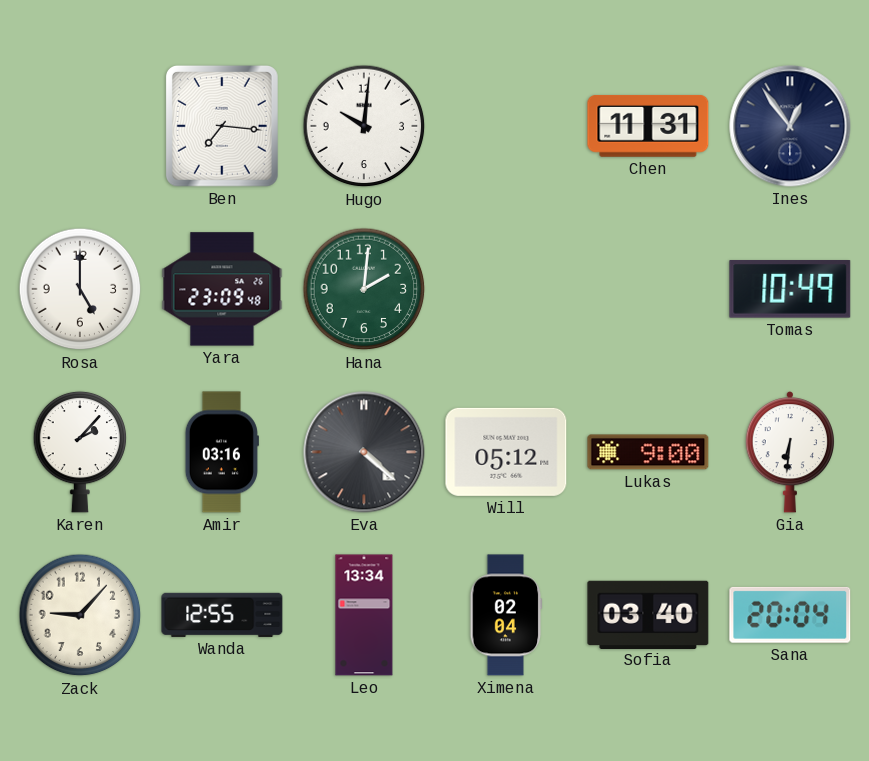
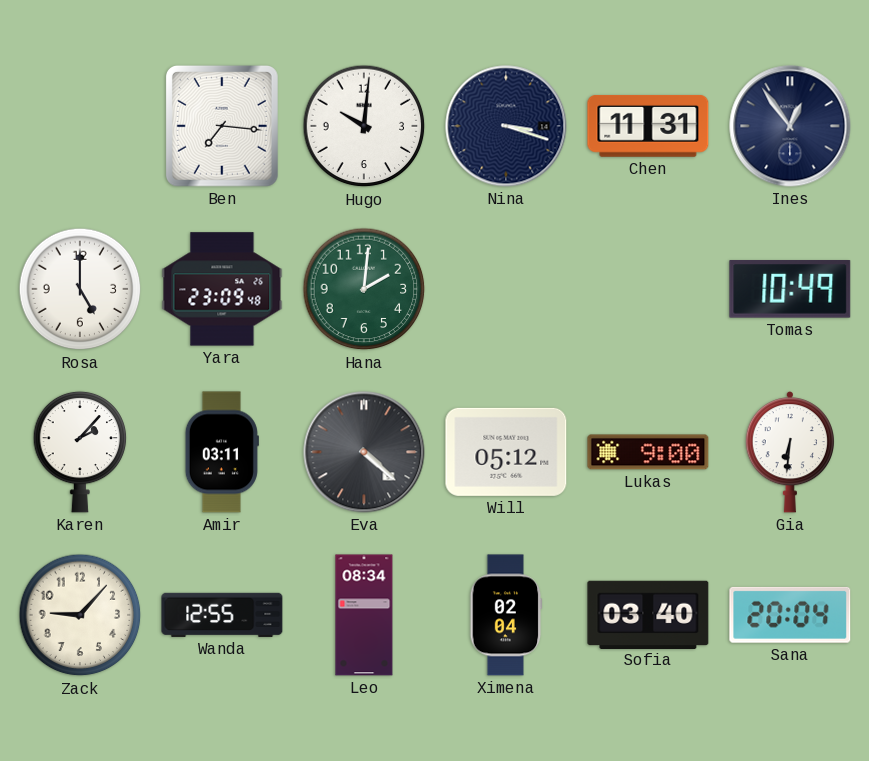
Nina: none -> 3:18 (506, 126)
Amir: 03:16 -> 03:11 (222, 452)
Leo: 13:34 -> 08:34 (364, 615)
